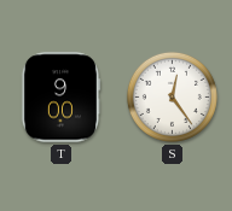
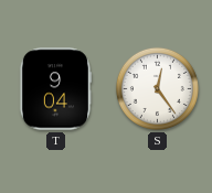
T: 9:00 -> 9:04 (54, 89)
